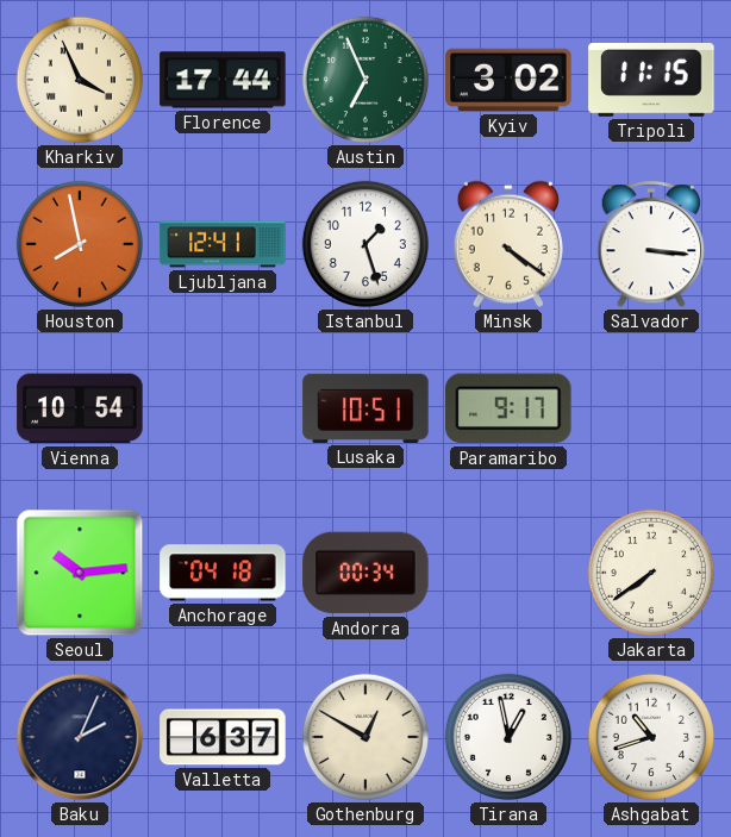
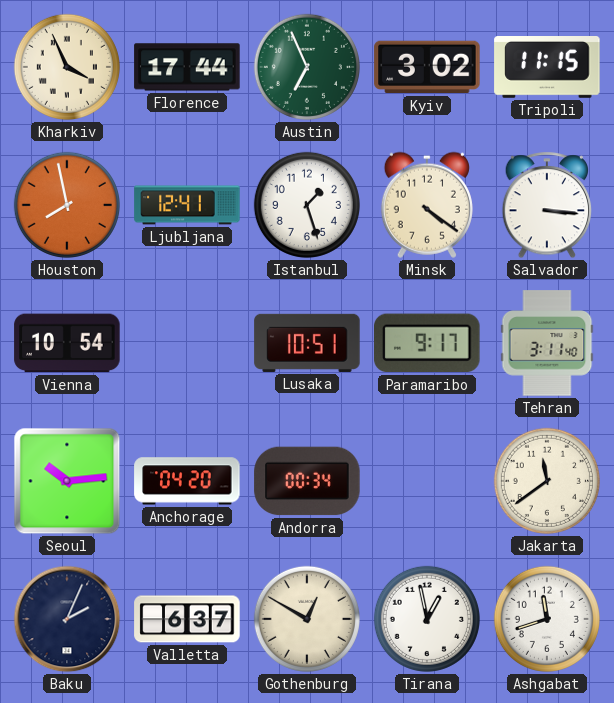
Tehran: none -> 3:11 (547, 343)
Anchorage: 04:18 -> 04:20 (187, 481)
Jakarta: 7:39 -> 11:39 (547, 481)
Ashgabat: 10:42 -> 11:42 (547, 619)
